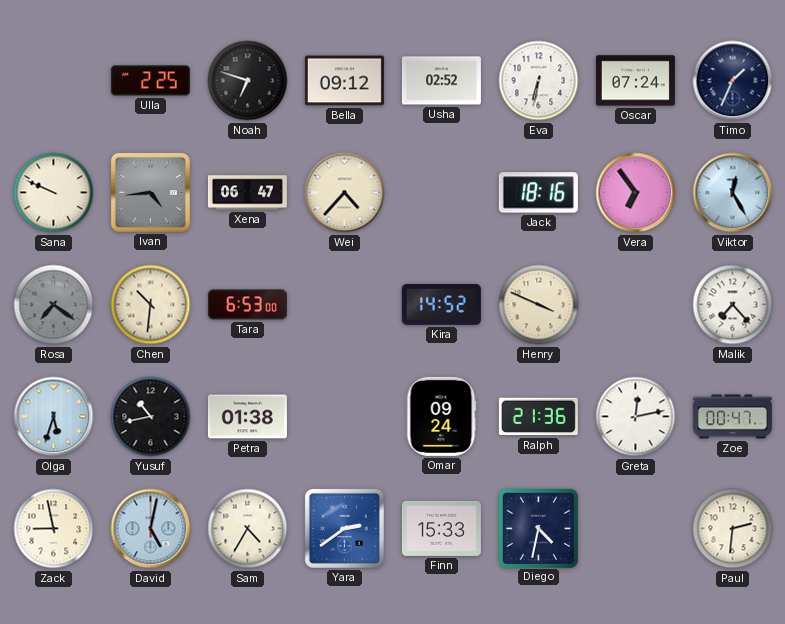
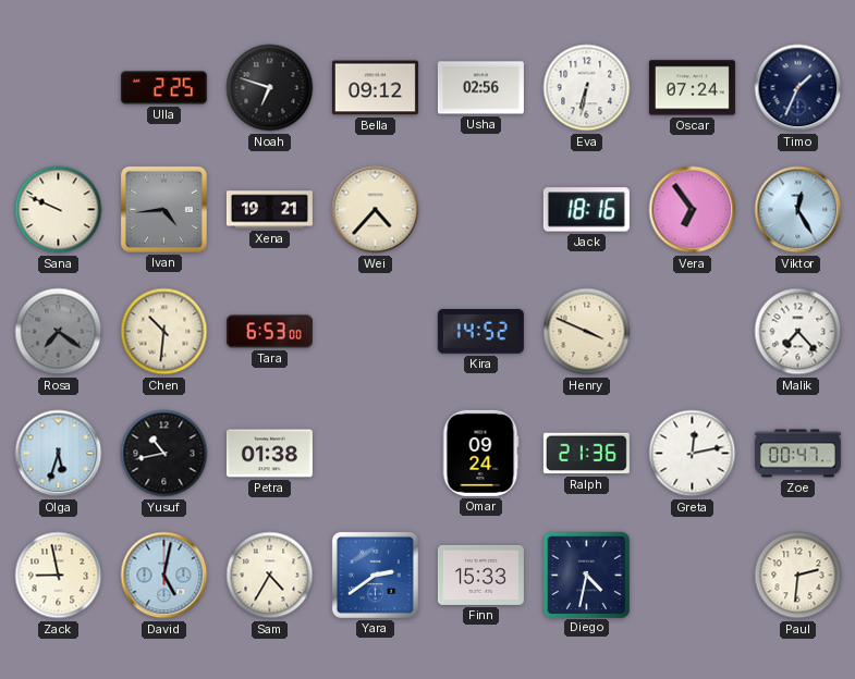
Usha: 02:52 -> 02:56 (480, 88)
Xena: 06:47 -> 19:21 (269, 210)
